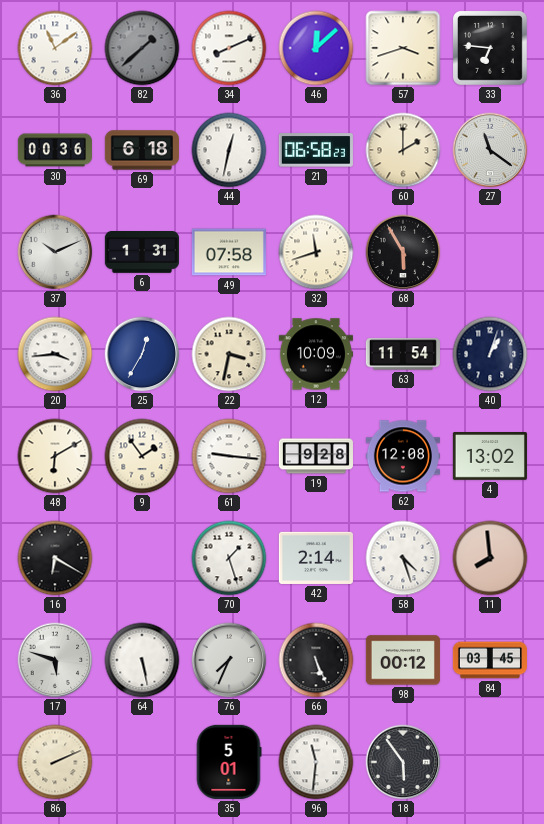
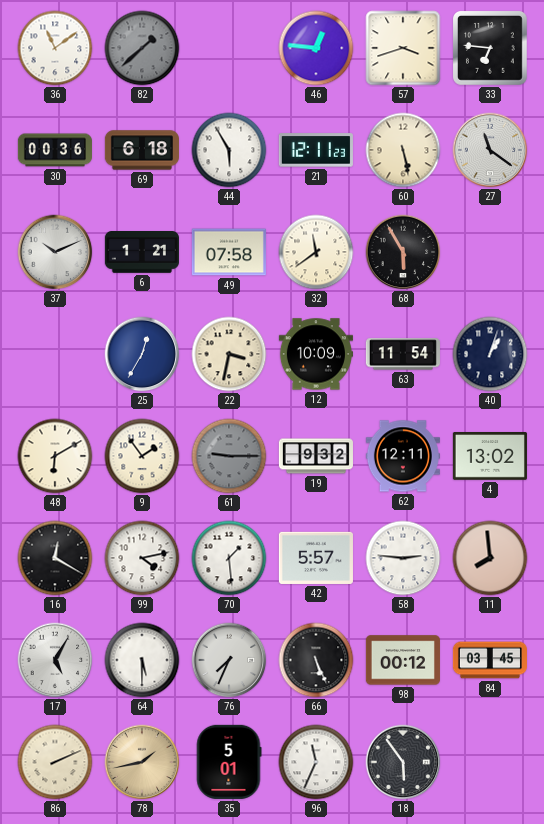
34: 8:11 -> none (229, 48)
46: 12:08 -> 12:46 (316, 48)
44: 12:32 -> 5:55 (229, 150)
21: 06:58 -> 12:11 (316, 150)
60: 2:00 -> 5:28 (403, 150)
6: 1:31 -> 1:21 (142, 252)
32: 11:42 -> 11:39 (316, 252)
20: 3:44 -> none (55, 354)
61: 9:16 -> 9:15 (229, 456)
61 dial: white -> grey (229, 456)
19: 9:28 -> 9:32 (316, 456)
62: 12:08 -> 12:11 (403, 456)
16: 6:20 -> 12:20 (55, 558)
99: none -> 4:13 (142, 558)
70: 1:27 -> 1:29 (229, 558)
42: 2:14 -> 5:57 (316, 558)
58: 4:27 -> 2:46 (403, 558)
17: 5:48 -> 5:05 (55, 660)
64: 5:28 -> 5:30 (142, 660)
78: none -> 1:43 (142, 762)
96: 11:31 -> 11:34 (316, 762)
